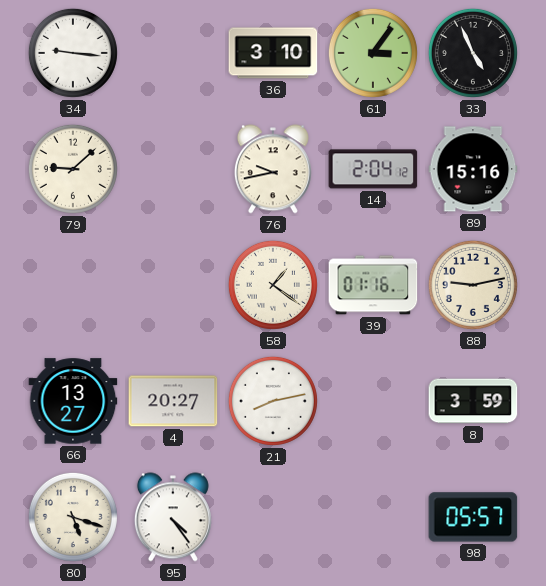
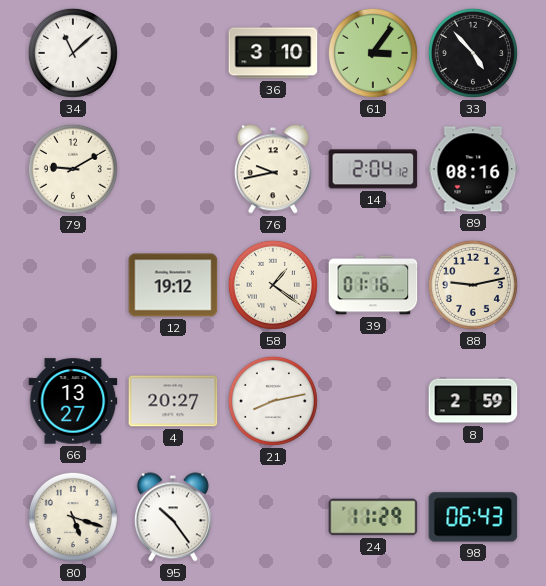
34: 9:16 -> 11:08 (73, 53)
33: 4:56 -> 4:53 (473, 53)
79: 9:08 -> 9:10 (73, 169)
89: 15:16 -> 08:16 (473, 169)
12: none -> 19:12 (173, 285)
8: 3:59 -> 2:59 (473, 401)
95: 4:24 -> 10:24 (173, 517)
24: none -> 11:29 (373, 517)
98: 05:57 -> 06:43 (473, 517)
